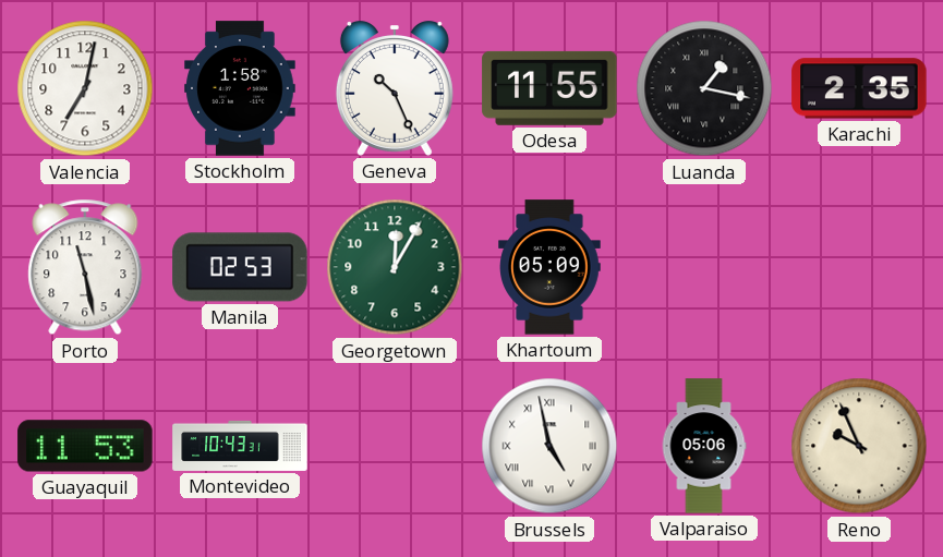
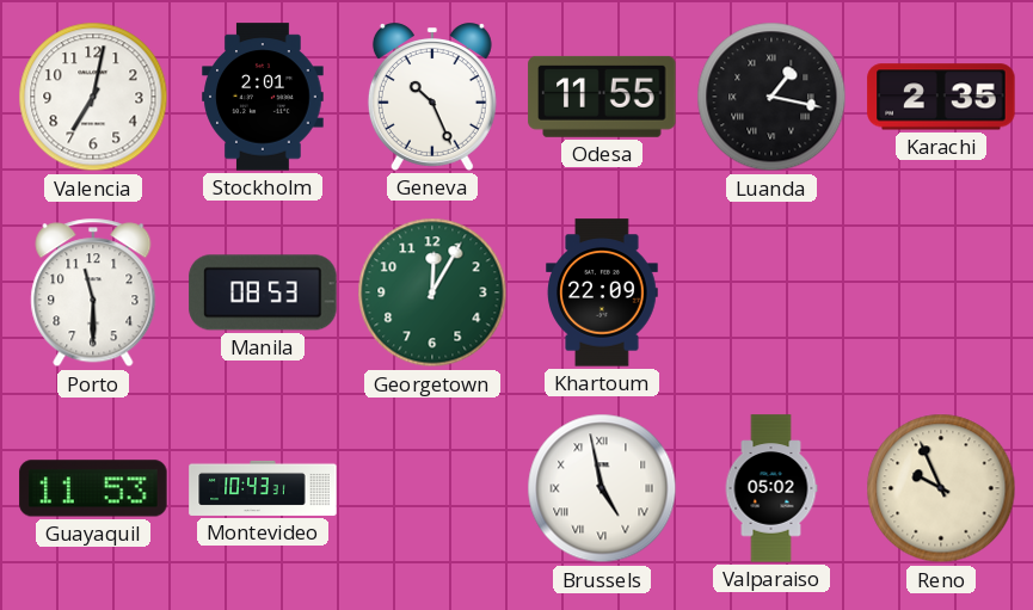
Stockholm: 1:58 -> 2:01 (263, 97)
Porto: 11:28 -> 11:30 (93, 292)
Manila: 02:53 -> 08:53 (263, 292)
Khartoum: 05:09 -> 22:09 (602, 292)
Valparaiso: 05:06 -> 05:02 (771, 488)
